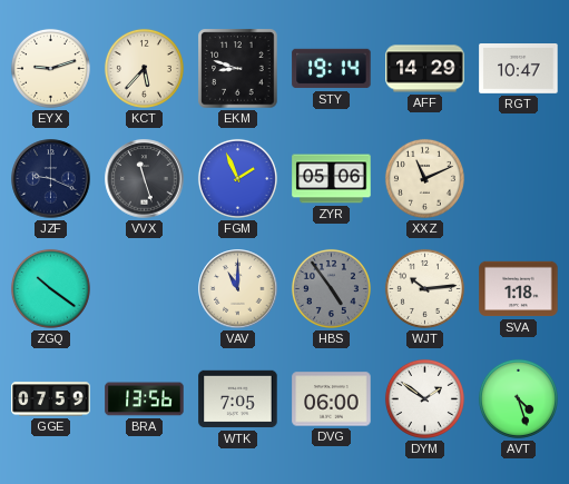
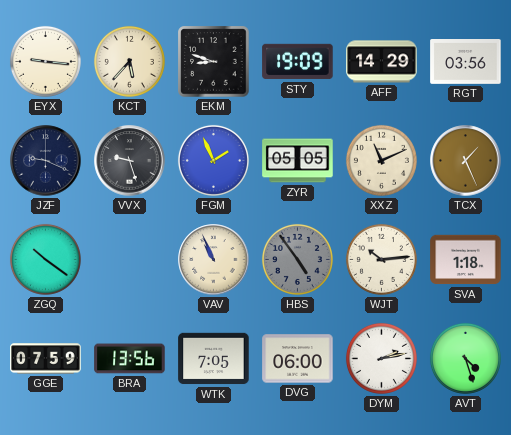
EYX: 9:12 -> 9:16 (45, 61)
STY: 19:14 -> 19:09 (298, 62)
RGT: 10:47 -> 03:56 (466, 62)
VVX: 11:27 -> 9:27 (130, 161)
ZYR: 05:06 -> 05:05 (298, 161)
TCX: none -> 1:26 (466, 161)
VAV: 11:00 -> 10:56 (214, 260)
DYM: 1:51 -> 2:13 (381, 358)
